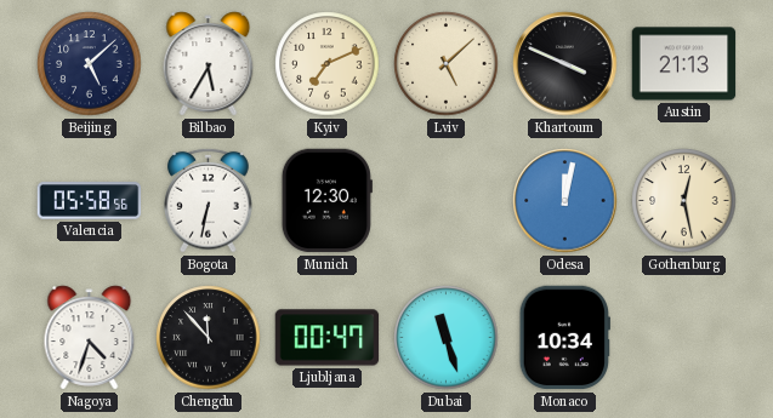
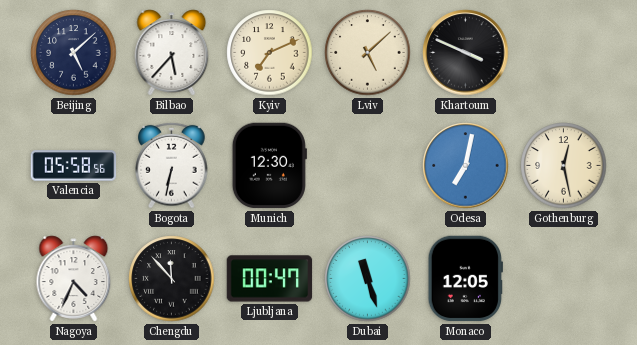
Bilbao: 5:35 -> 5:37 (172, 53)
Austin: 21:13 -> none (684, 64)
Odesa: 12:02 -> 7:02 (466, 166)
Nagoya: 4:33 -> 4:34 (74, 279)
Monaco: 10:34 -> 12:05 (465, 279)
